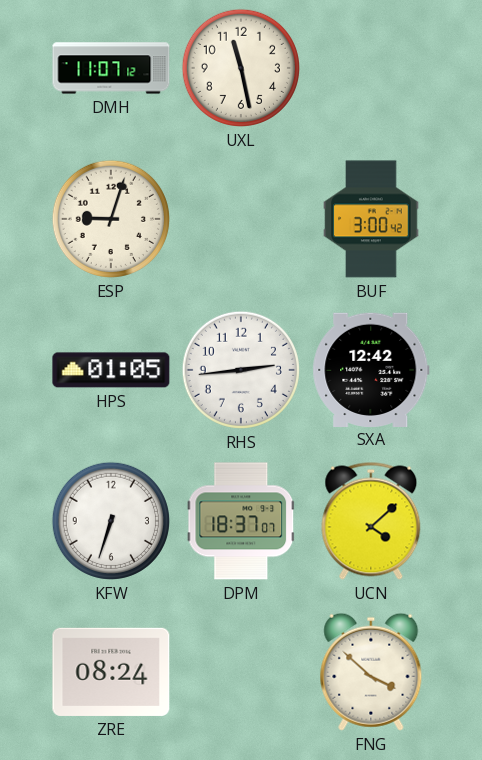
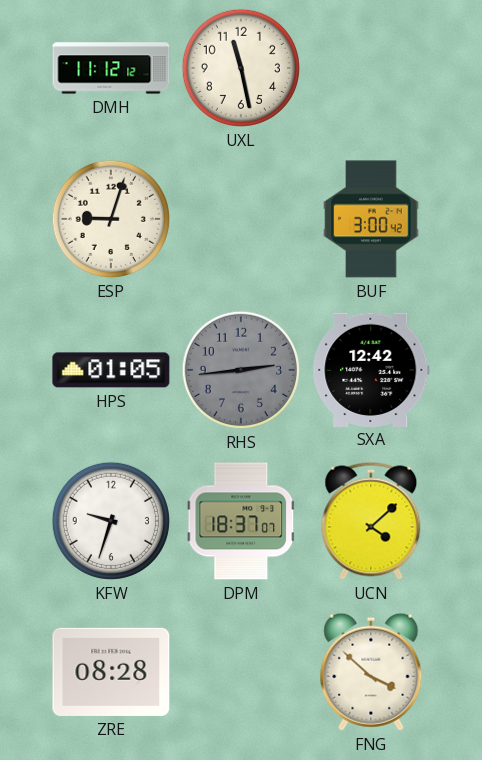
DMH: 11:07 -> 11:12 (111, 68)
RHS dial: white -> grey (241, 370)
KFW: 6:33 -> 9:33 (111, 521)
ZRE: 08:24 -> 08:28 (111, 672)
